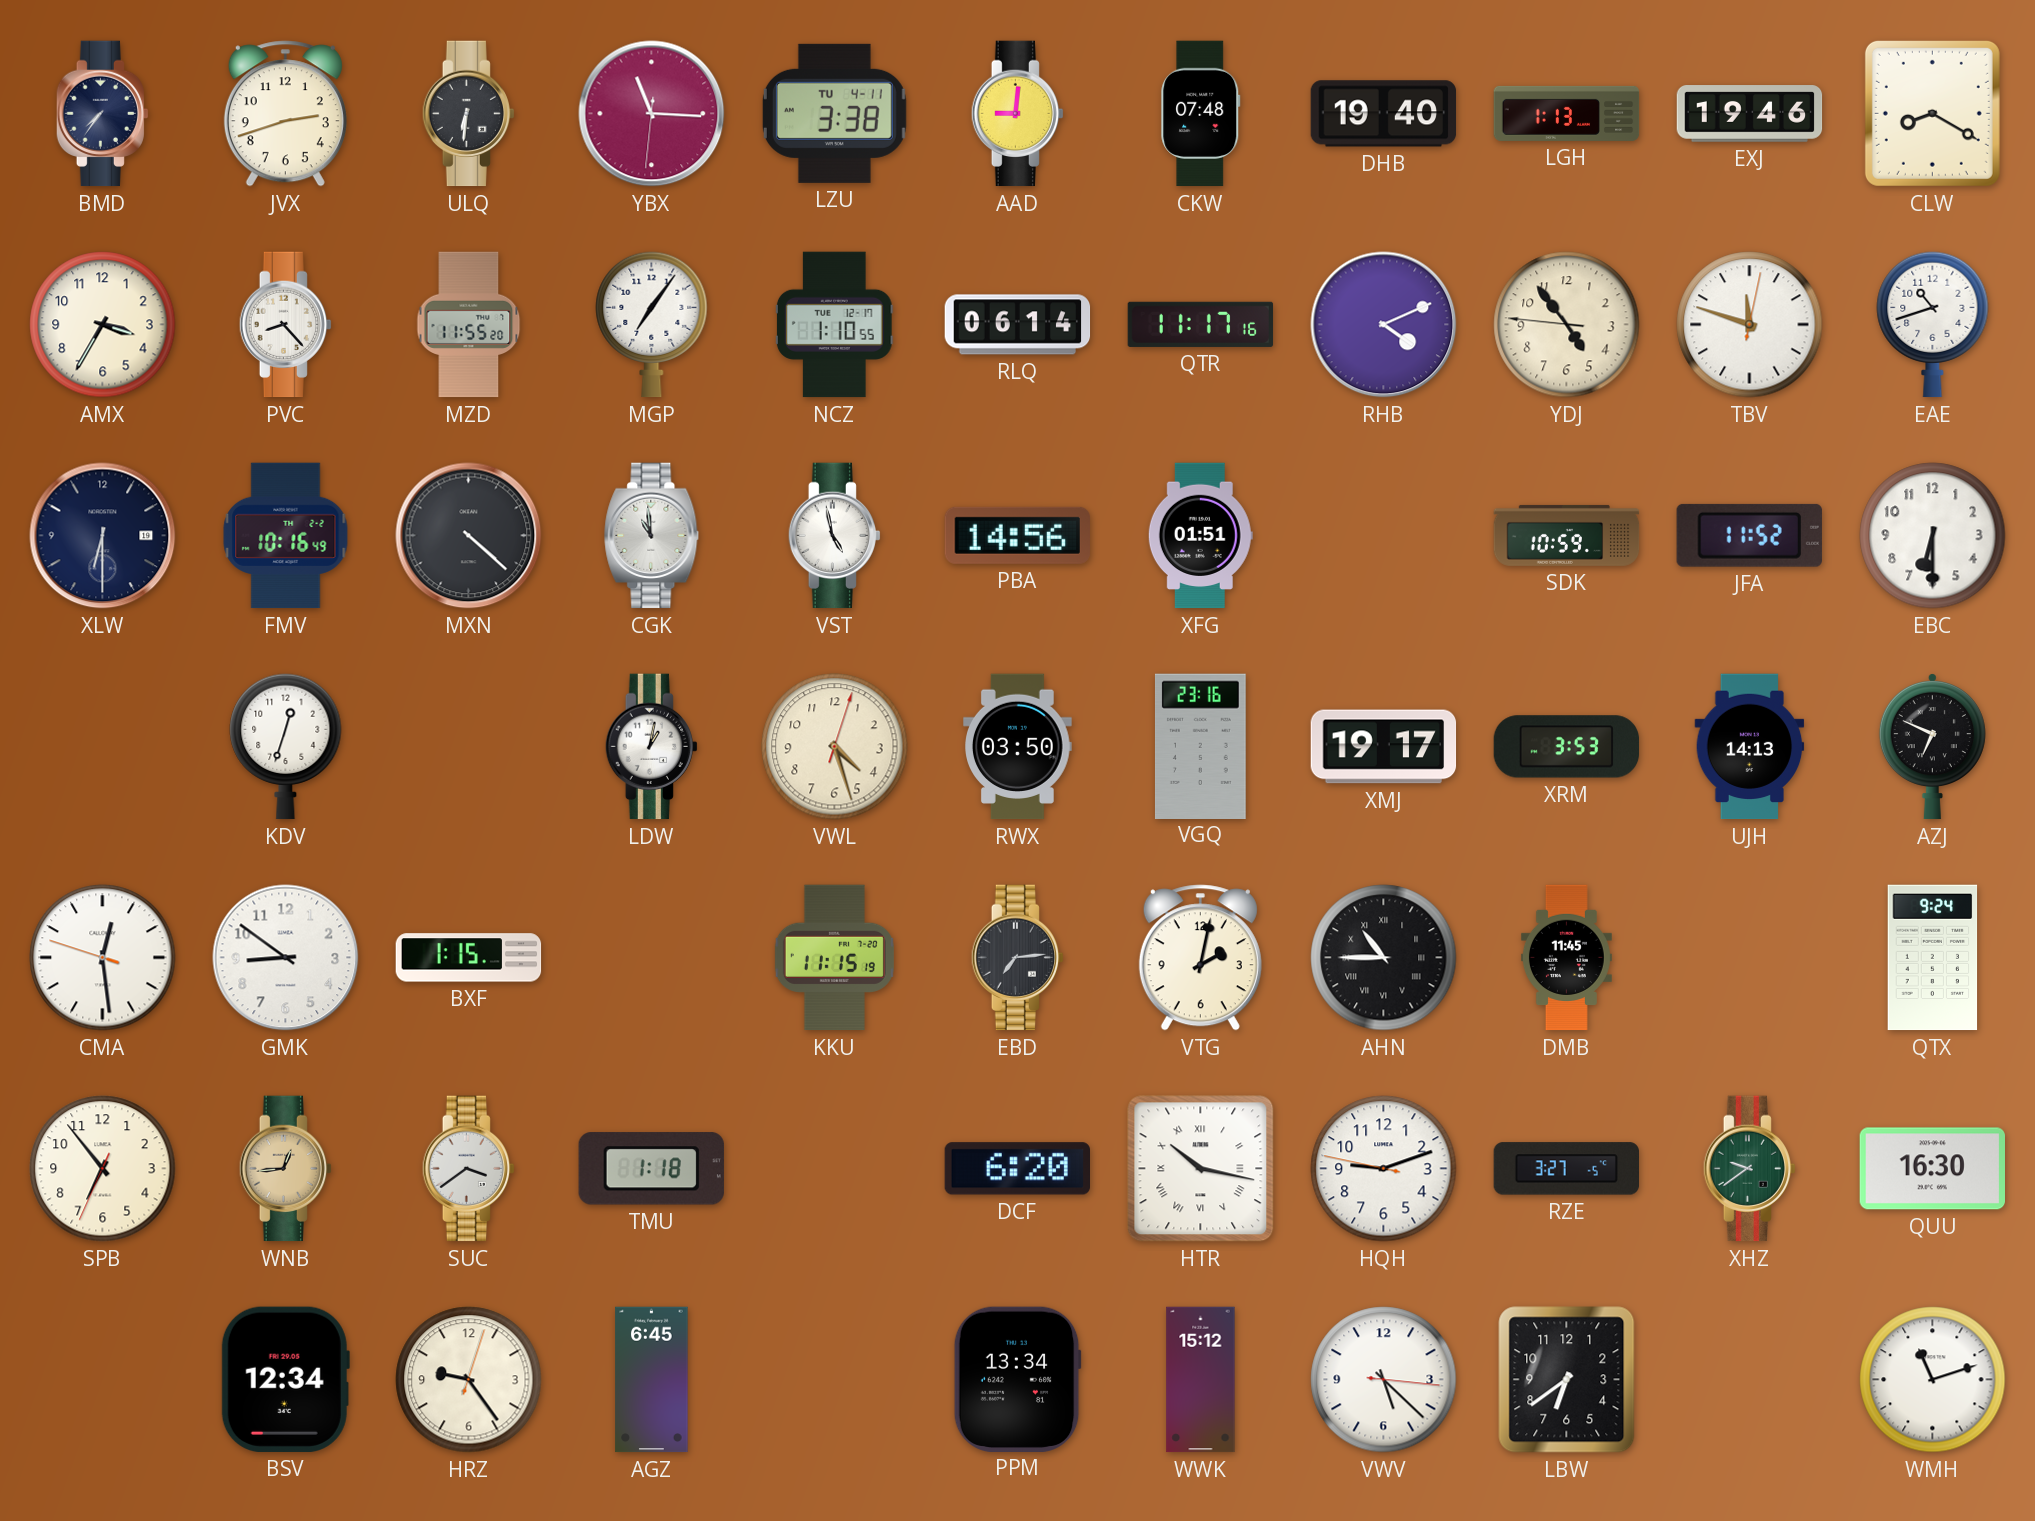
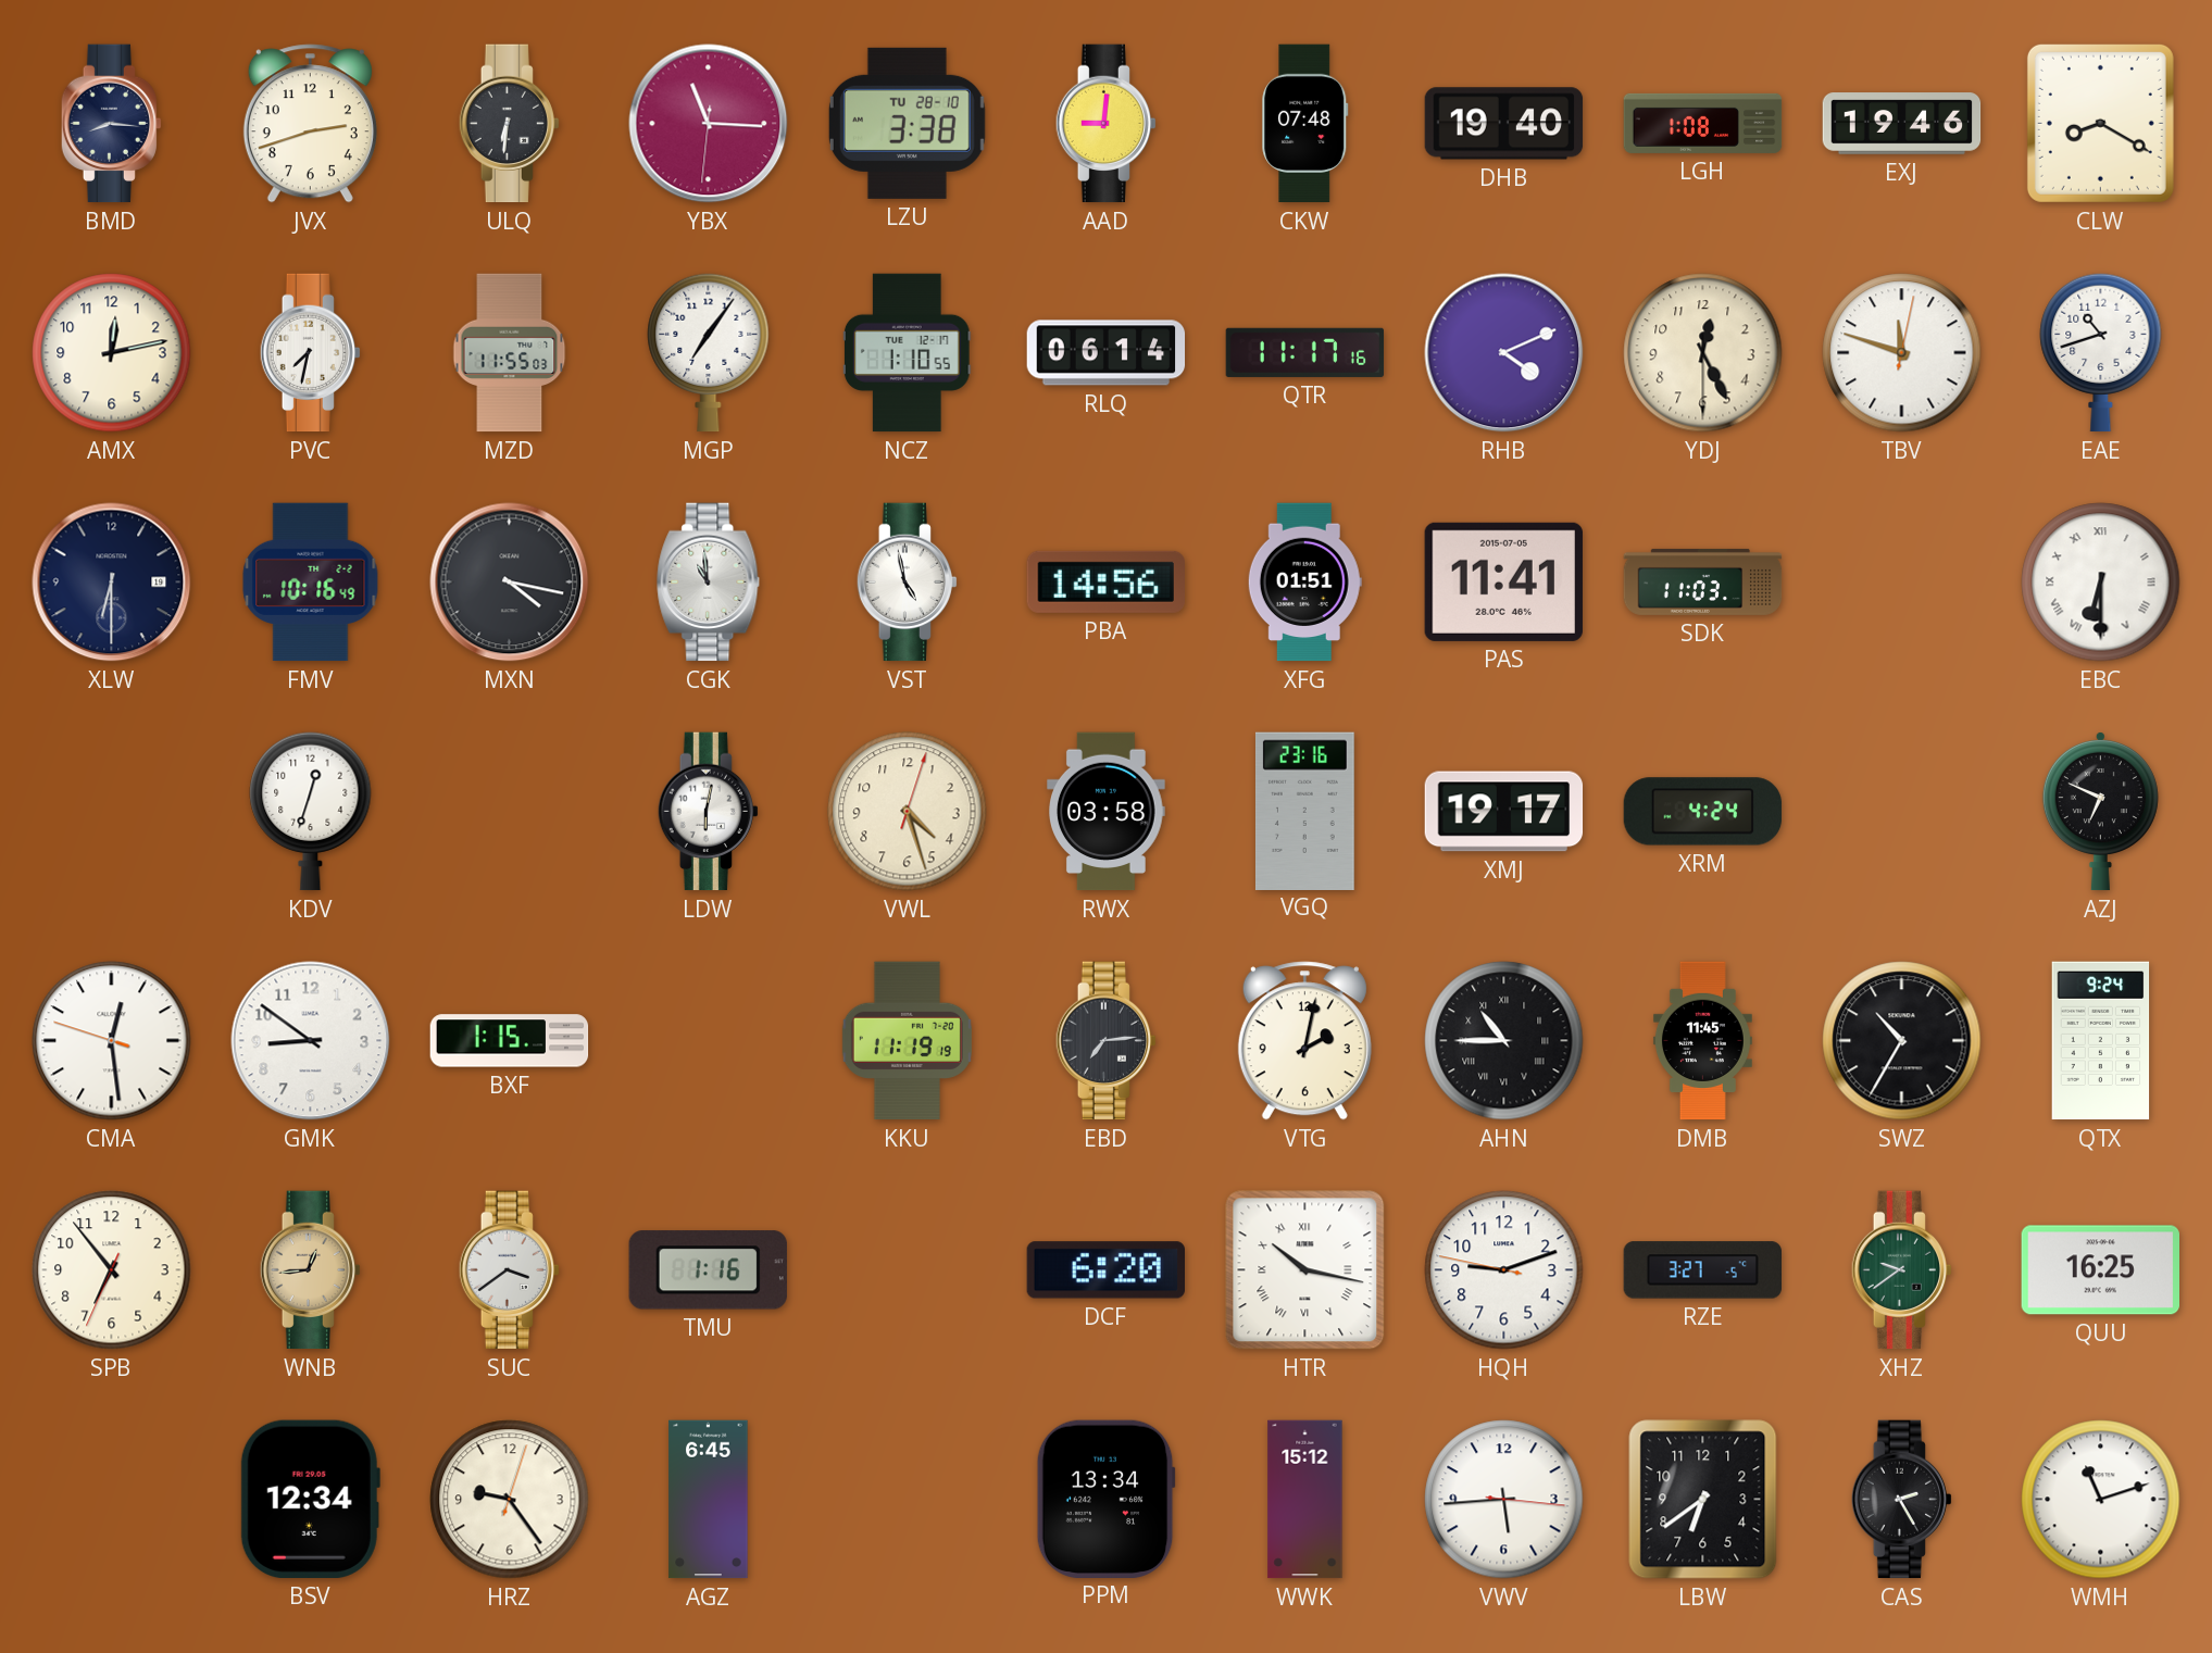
BMD: 7:36 -> 8:16 (111, 124)
LZU date: TU 4-11 -> TU 28-10 (907, 123)
LGH: 1:13 -> 1:08 (1703, 123)
AMX: 3:35 -> 12:13 (112, 353)
PVC: 8:23 -> 7:32 (310, 353)
MZD: 11:55:20 -> 11:55:03 (510, 353)
YDJ: 4:53 -> 12:25 (1703, 353)
MXN: 4:22 -> 4:17 (510, 583)
PAS: none -> 11:41 (1503, 581)
SDK: 10:59 -> 11:03 (1703, 581)
JFA: 11:52 -> none (1749, 535)
EBC numerals: Arabic -> Roman (2101, 583)
LDW: 1:02 -> 6:02 (708, 812)
RWX: 03:50 -> 03:58 (1107, 812)
XRM: 3:53 -> 4:24 (1703, 812)
UJH: 14:13 -> none (1750, 747)
KKU: 11:15 -> 11:19 (907, 1041)
SWZ: none -> 10:35 (1902, 1041)
TMU: 1:18 -> 1:16 (708, 1270)
QUU: 16:30 -> 16:25 (2101, 1270)
VWV: 5:22 -> 5:44 (1504, 1500)
CAS: none -> 2:25 (1901, 1500)
